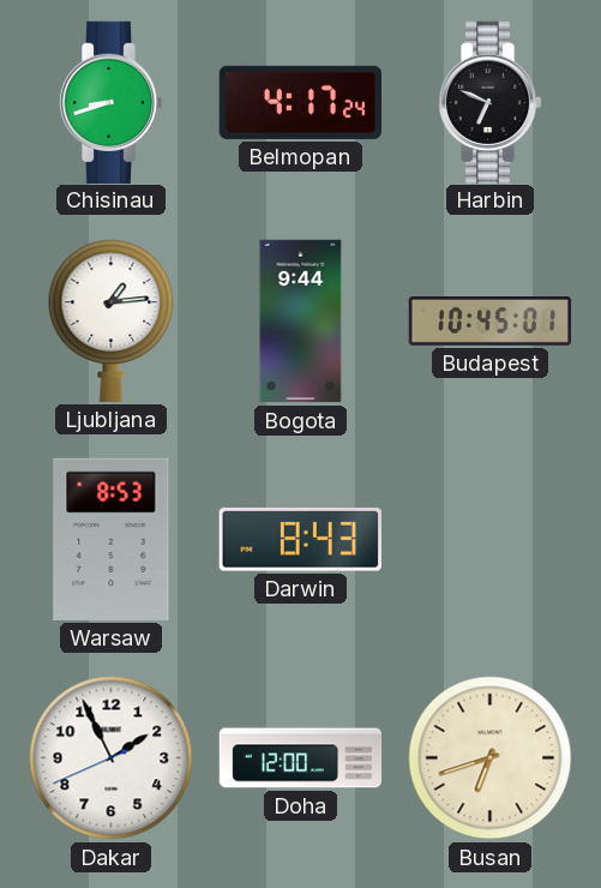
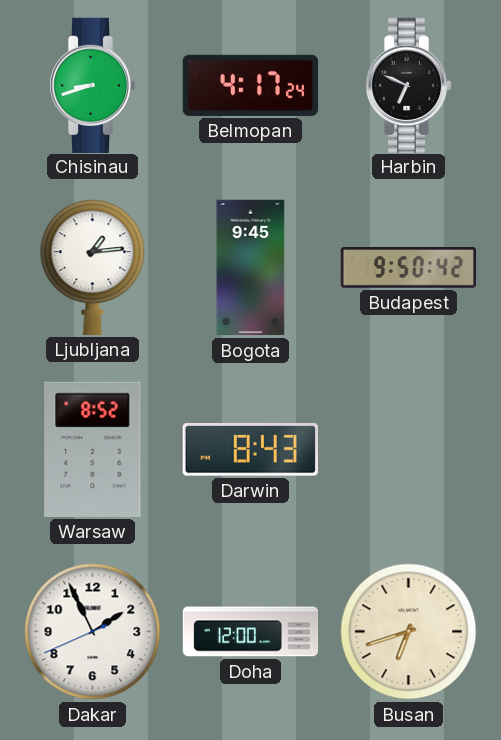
Bogota: 9:44 -> 9:45 (251, 268)
Budapest: 10:45 -> 9:50 (409, 268)
Warsaw: 8:53 -> 8:52 (93, 449)
